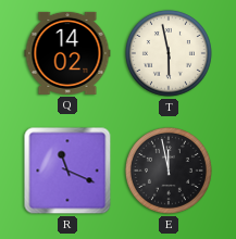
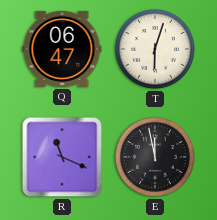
Q: 14:02 -> 06:47 (62, 49)
T: 5:58 -> 6:03 (155, 49)
